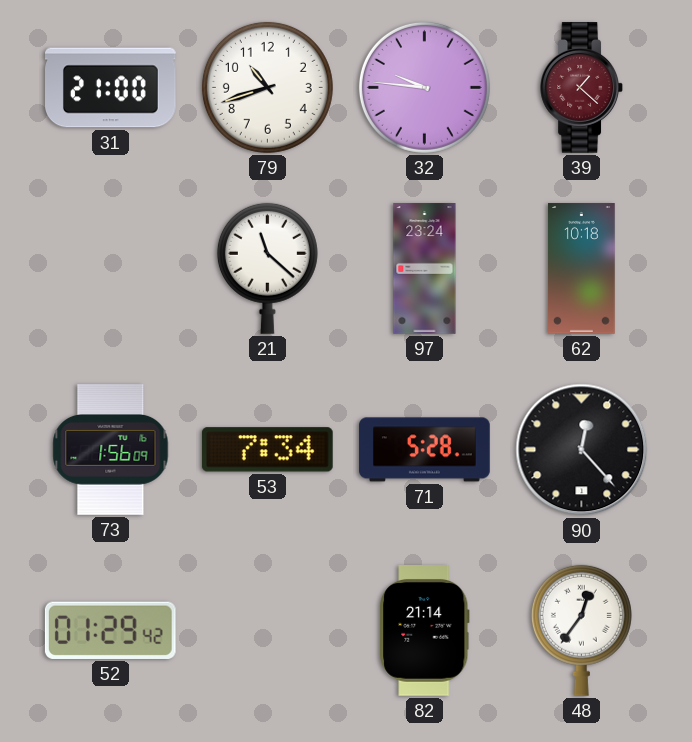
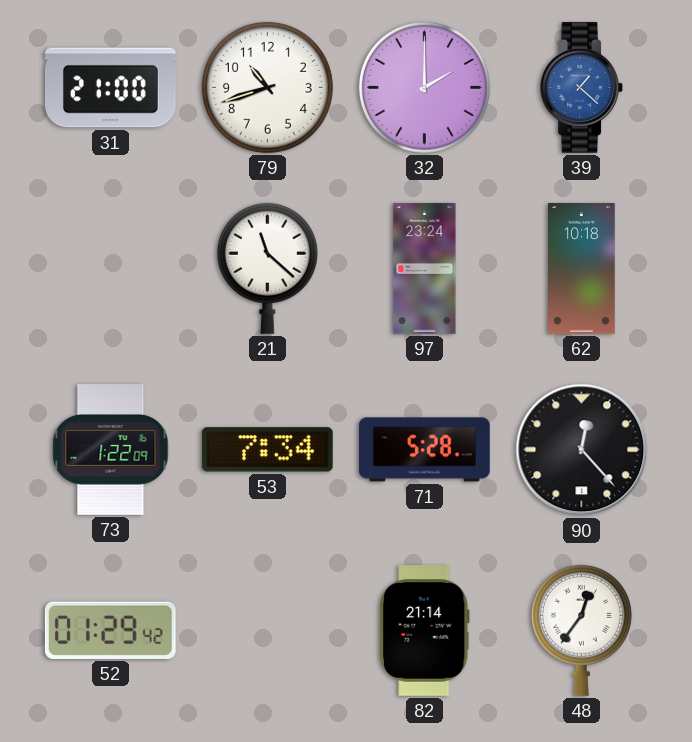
32: 9:46 -> 2:00 (424, 87)
39 dial: burgundy -> blue (581, 88)
73: 1:56 -> 1:22 (111, 450)
